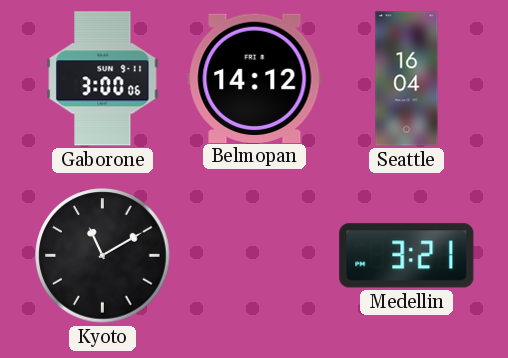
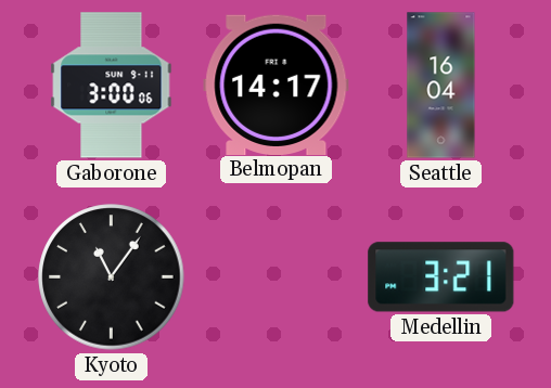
Belmopan: 14:12 -> 14:17 (277, 85)
Kyoto: 11:10 -> 11:06 (112, 277)
